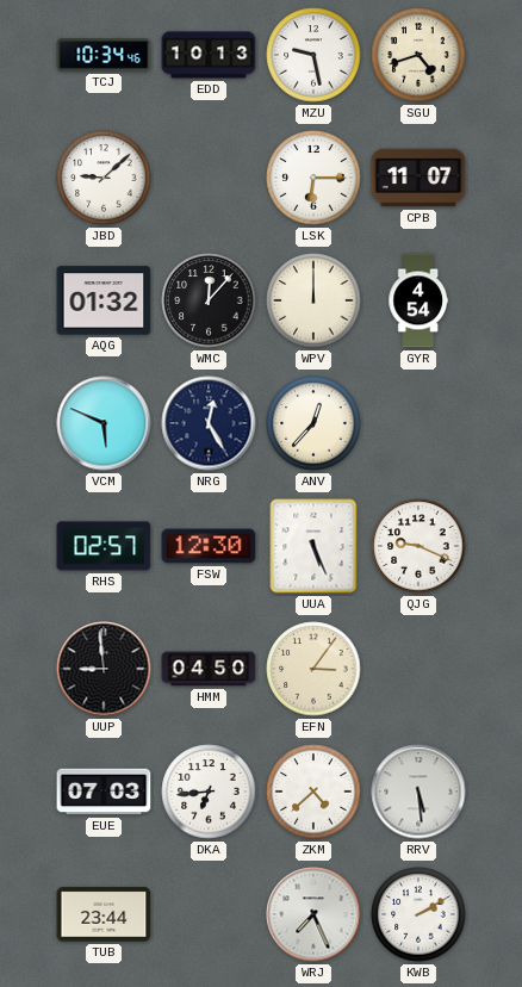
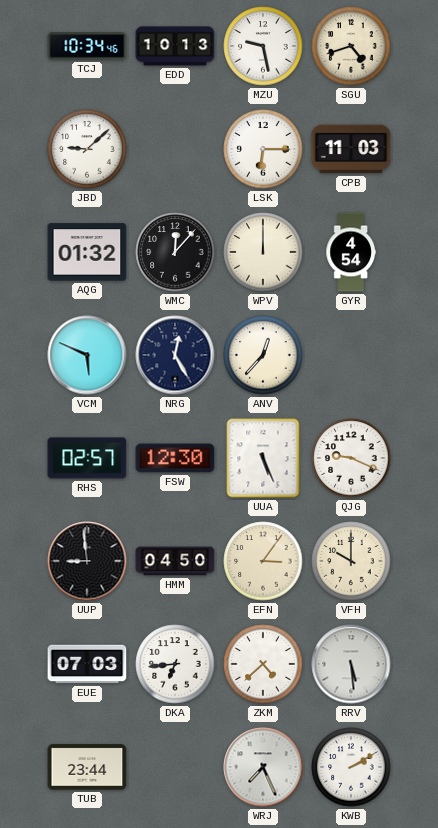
CPB: 11:07 -> 11:03 (351, 149)
VFH: none -> 10:00 (351, 561)
